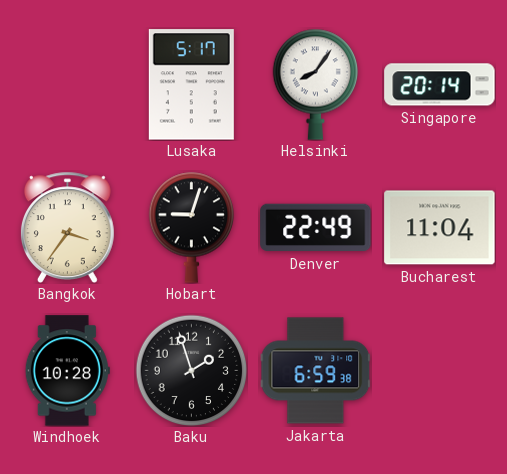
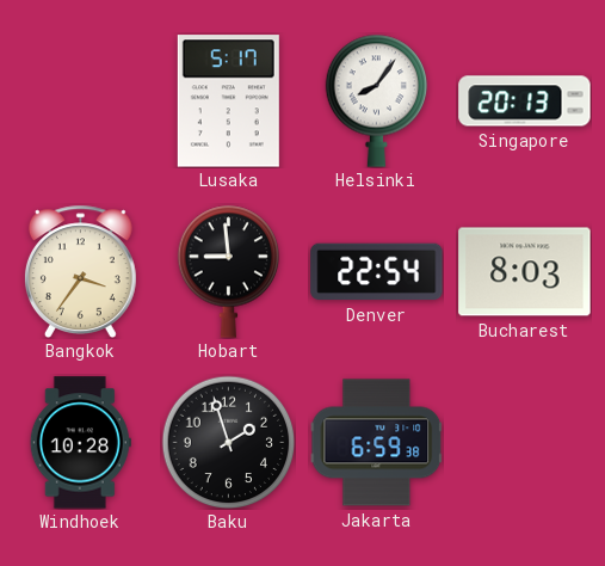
Singapore: 20:14 -> 20:13 (525, 101)
Hobart: 9:03 -> 8:59 (229, 271)
Denver: 22:49 -> 22:54 (377, 272)
Bucharest: 11:04 -> 8:03 (525, 272)
